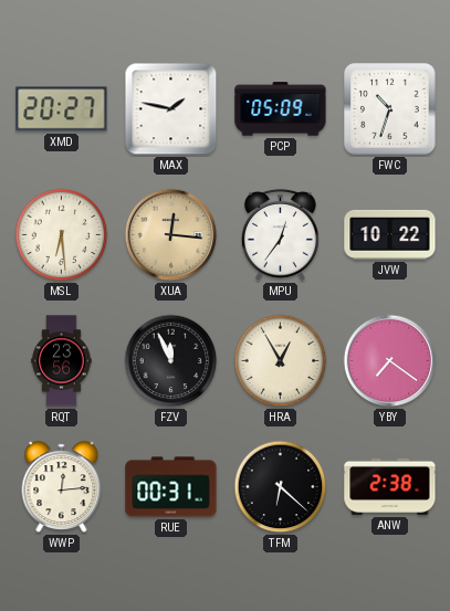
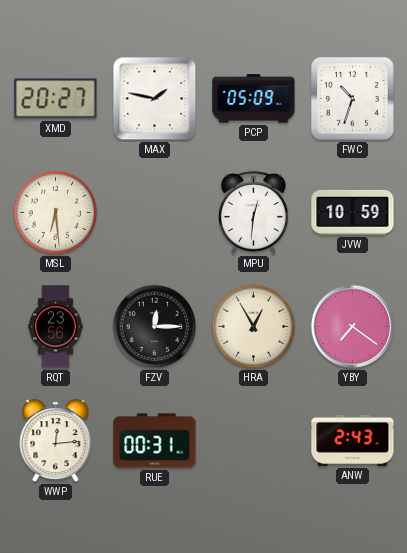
XUA: 12:16 -> none (171, 235)
MPU: 12:36 -> 12:31 (253, 212)
JVW: 10:22 -> 10:59 (353, 212)
FZV: 11:56 -> 12:15 (155, 327)
TFM: 6:22 -> none (281, 487)
ANW: 2:38 -> 2:43 (353, 440)
